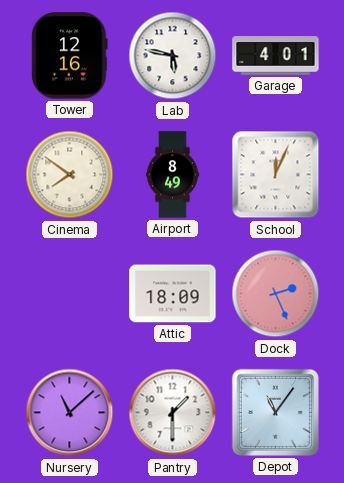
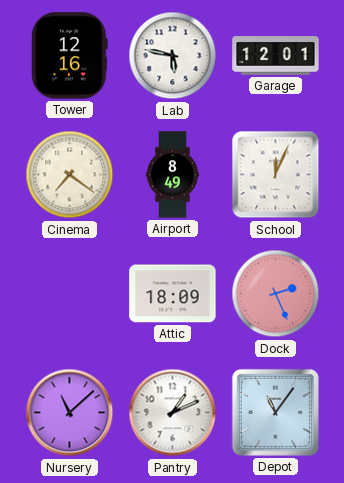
Garage: 4:01 -> 12:01 (276, 56)
Cinema: 7:51 -> 7:21 (70, 175)
Pantry: 1:30 -> 1:11 (173, 413)
